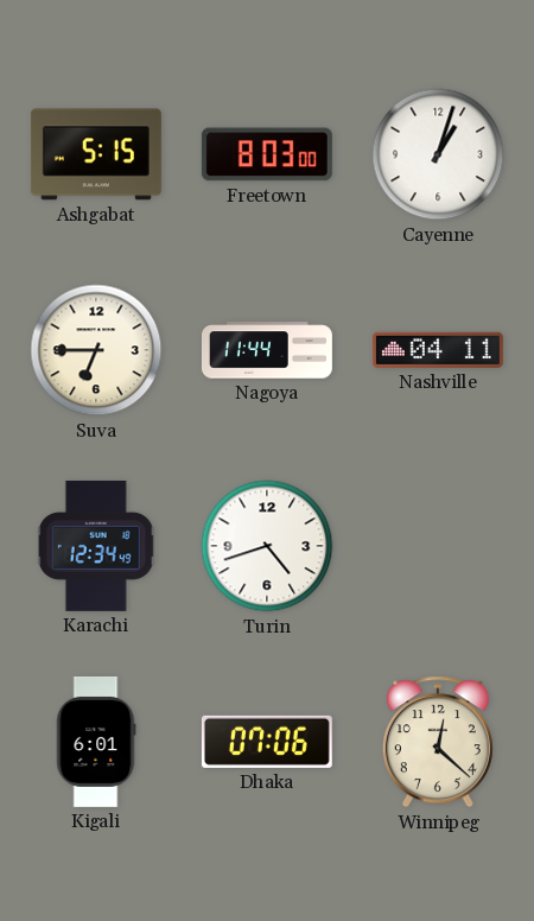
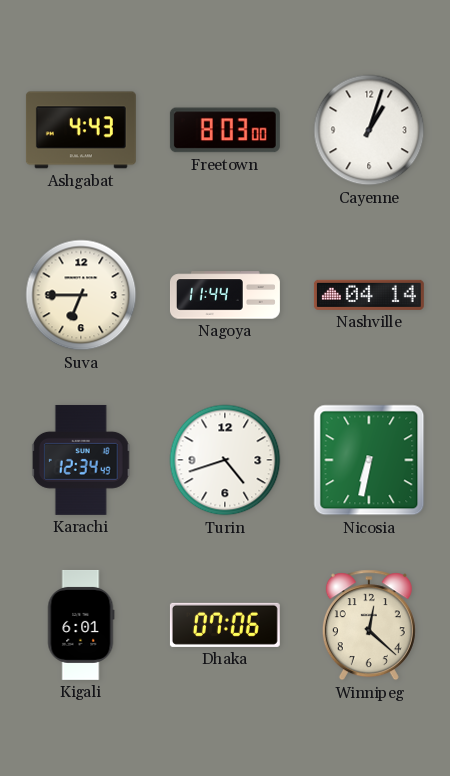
Ashgabat: 5:15 -> 4:43 (81, 130)
Nashville: 04:11 -> 04:14 (369, 295)
Nicosia: none -> 6:32 (369, 460)
